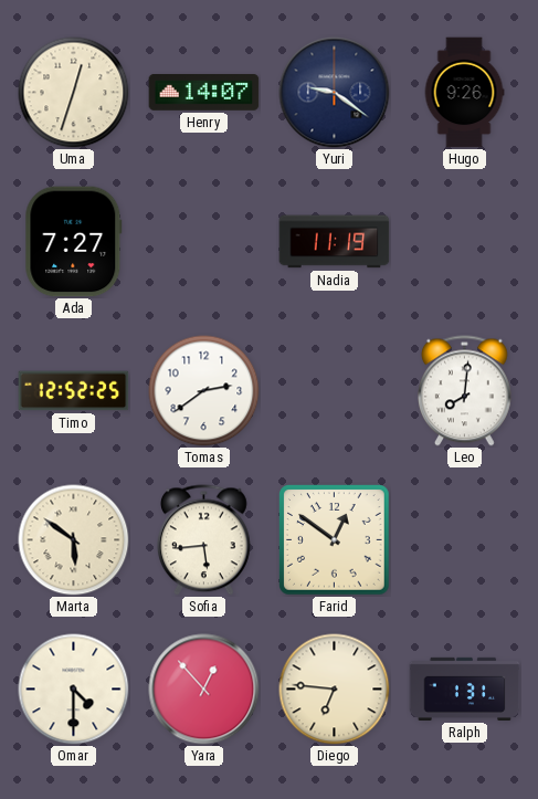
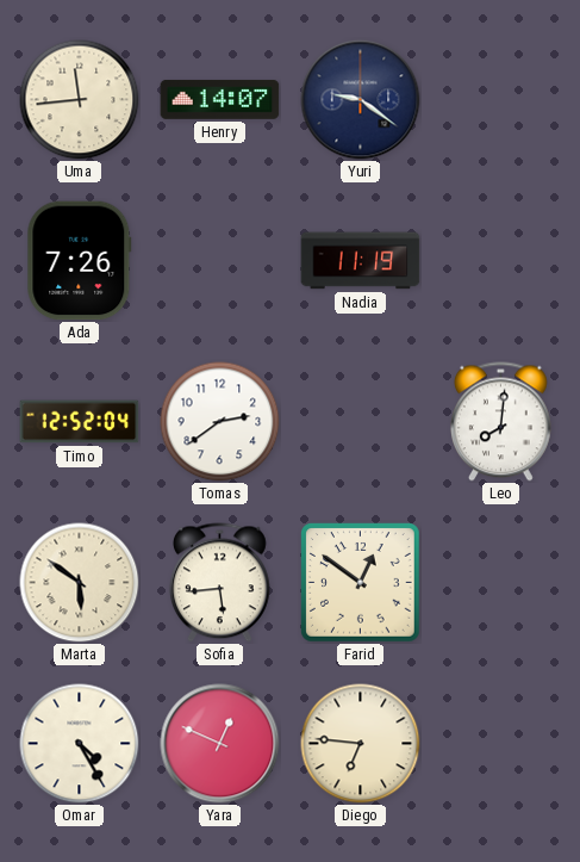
Uma: 12:33 -> 11:44 (80, 100)
Hugo: 9:26 -> none (464, 93)
Ada: 7:27 -> 7:26 (80, 261)
Timo: 12:52:25 -> 12:52:04 (80, 422)
Omar: 4:30 -> 4:25 (80, 744)
Yara: 12:53 -> 12:49 (220, 744)
Ralph: 1:31 -> none (465, 688)
